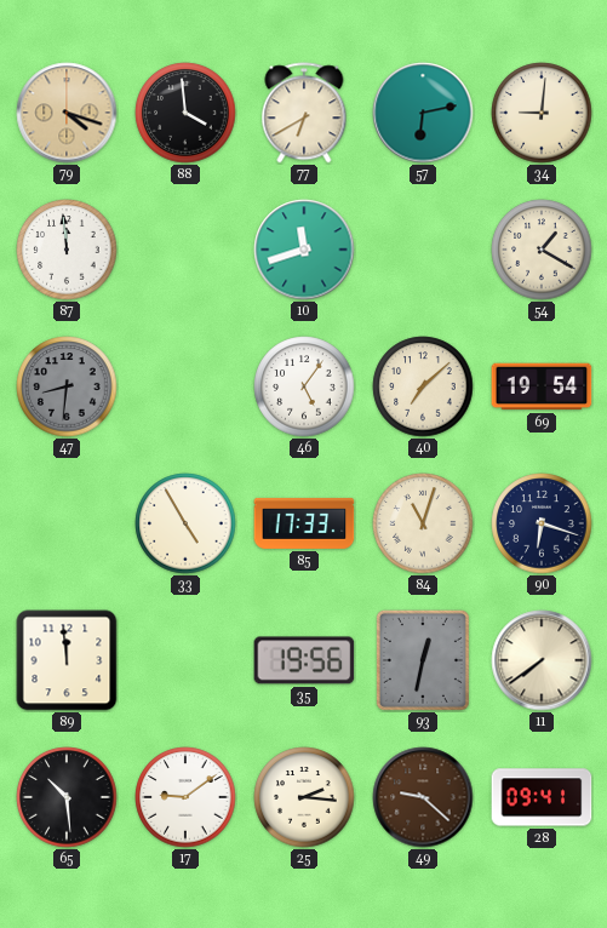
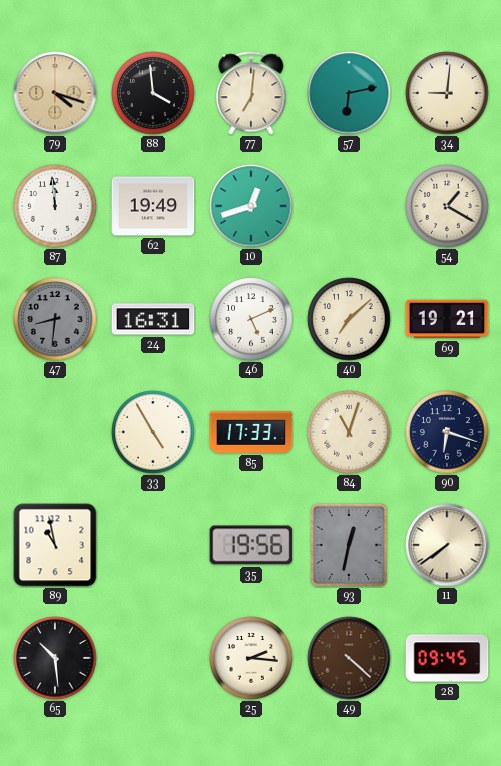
77: 6:40 -> 7:01 (251, 93)
62: none -> 19:49 (153, 206)
10: 11:42 -> 12:42 (251, 206)
24: none -> 16:31 (153, 319)
46: 5:06 -> 5:11 (251, 319)
69: 19:54 -> 19:21 (447, 319)
89: 11:59 -> 10:58 (55, 545)
17: 9:09 -> none (185, 797)
49: 9:22 -> 4:22 (349, 658)
28: 09:41 -> 09:45 (447, 658)
